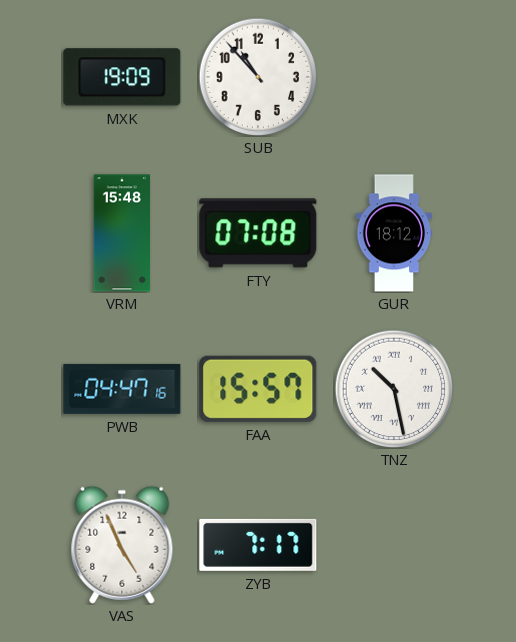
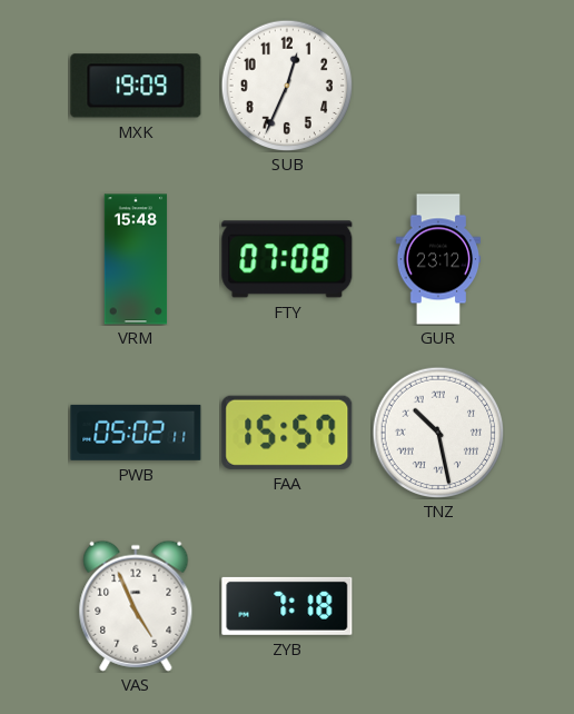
SUB: 10:53 -> 12:34 (287, 86)
GUR: 18:12 -> 23:12 (438, 259)
PWB: 04:47 -> 05:02 (136, 433)
ZYB: 7:17 -> 7:18 (287, 606)
